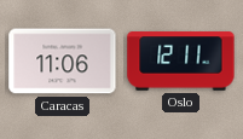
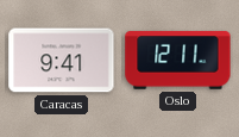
Caracas: 11:06 -> 9:41 (62, 61)
